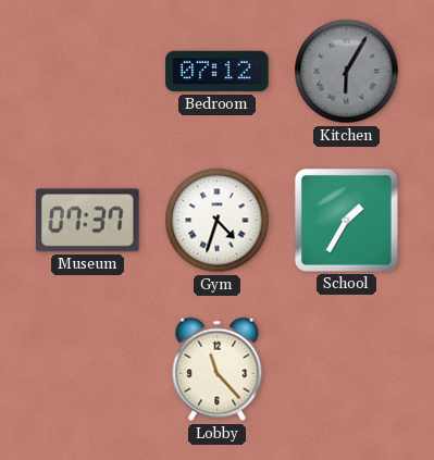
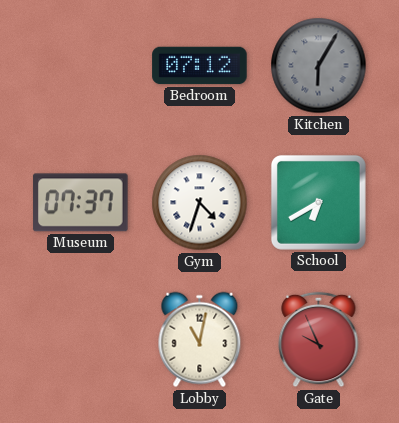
School: 1:35 -> 6:40 (318, 202)
Lobby: 11:23 -> 11:02 (200, 340)
Gate: none -> 9:56 (319, 340)
